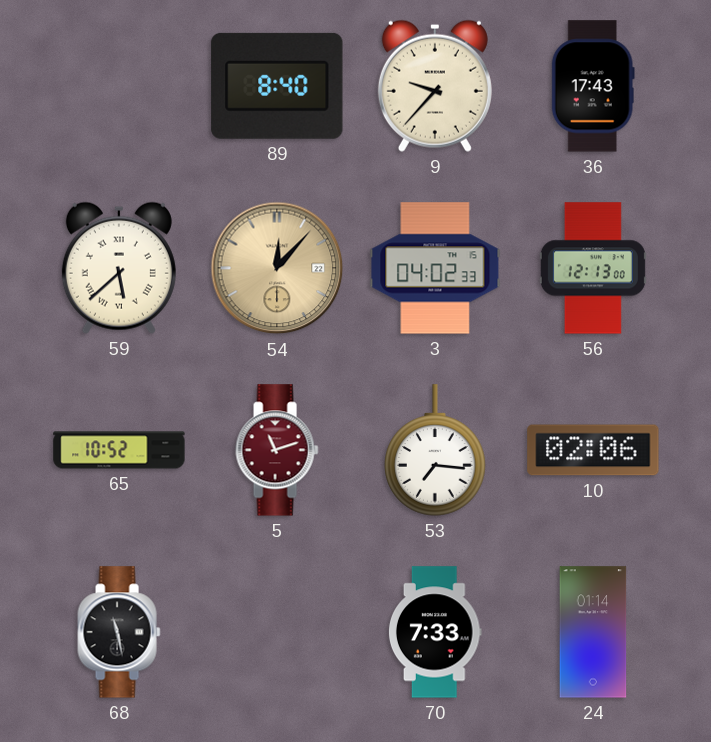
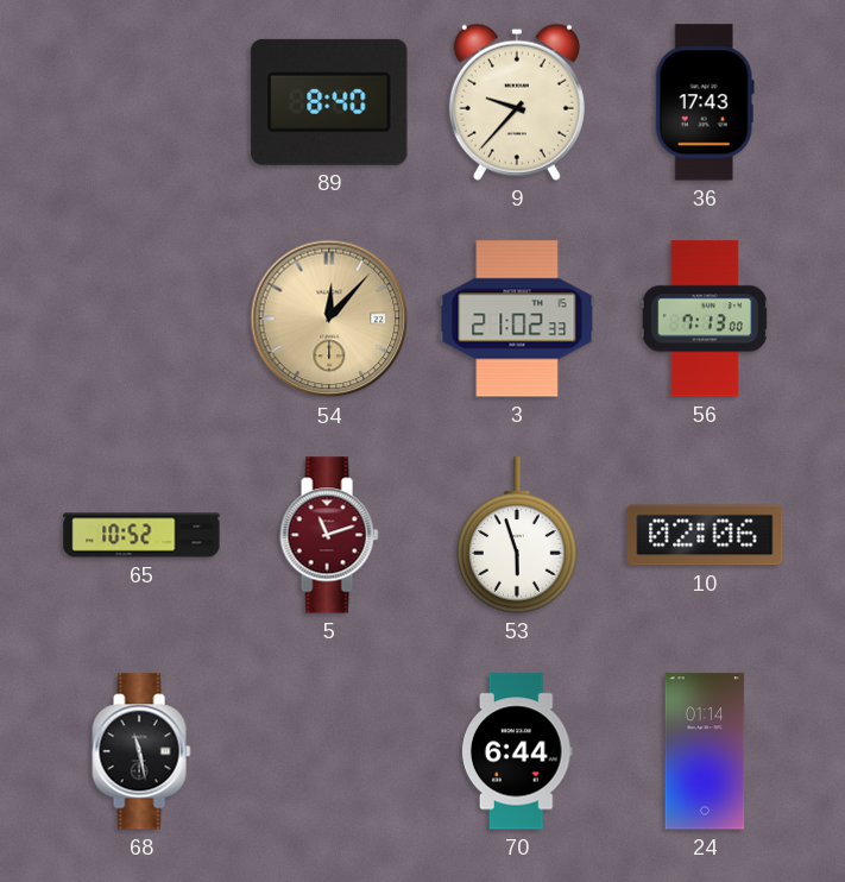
59: 5:38 -> none (119, 268)
3: 04:02 -> 21:02 (517, 319)
56: 12:13 -> 7:13 (705, 319)
53: 7:16 -> 5:57 (517, 535)
70: 7:33 -> 6:44 (517, 751)
